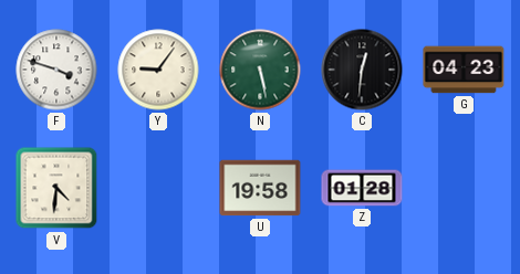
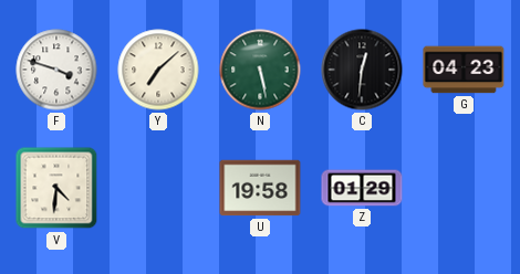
Y: 9:06 -> 7:08 (158, 70)
Z: 01:28 -> 01:29 (362, 188)
